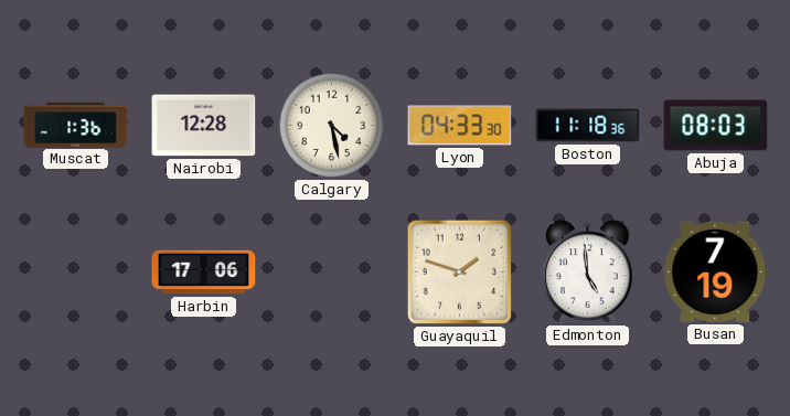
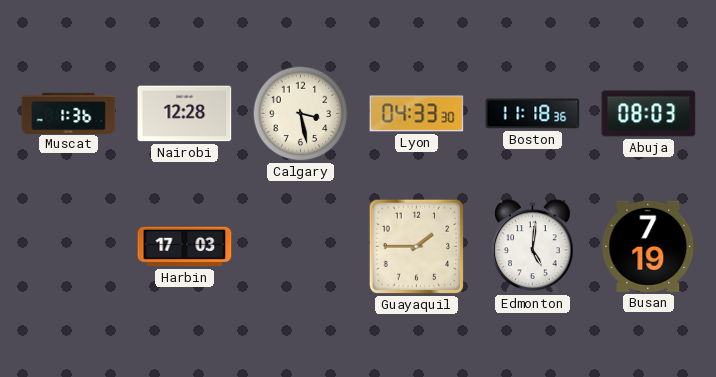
Calgary: 4:28 -> 3:28 (301, 114)
Harbin: 17:06 -> 17:03 (185, 247)
Guayaquil: 1:48 -> 1:45 (417, 247)
Edmonton: 4:59 -> 5:01 (533, 246)
